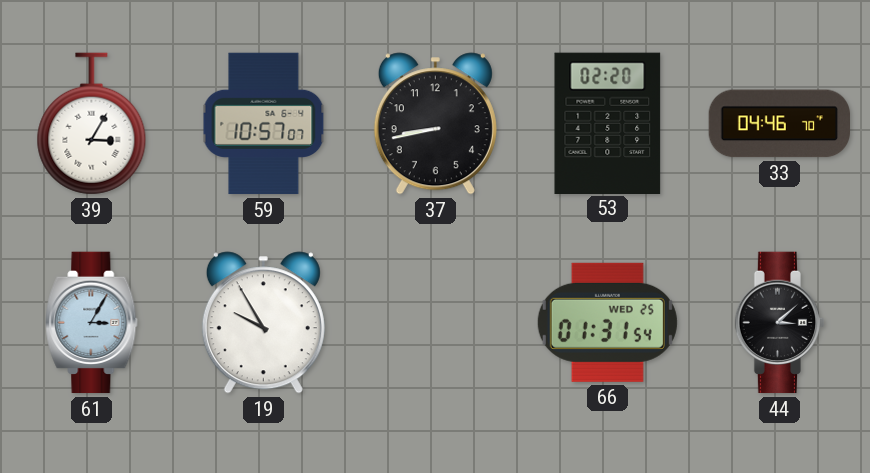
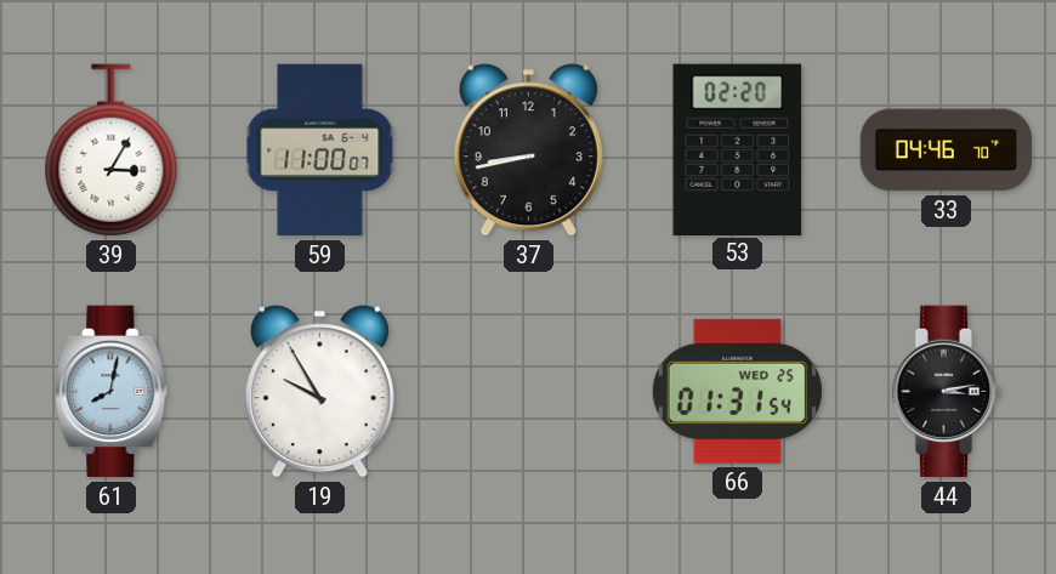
59: 10:57 -> 11:00 (320, 150)
61: 3:05 -> 8:02 (112, 392)
44: 3:08 -> 3:13 (947, 392)
